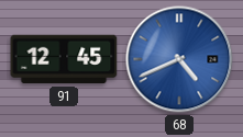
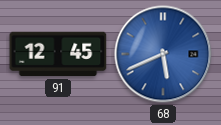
68: 4:41 -> 5:41 (163, 54)
